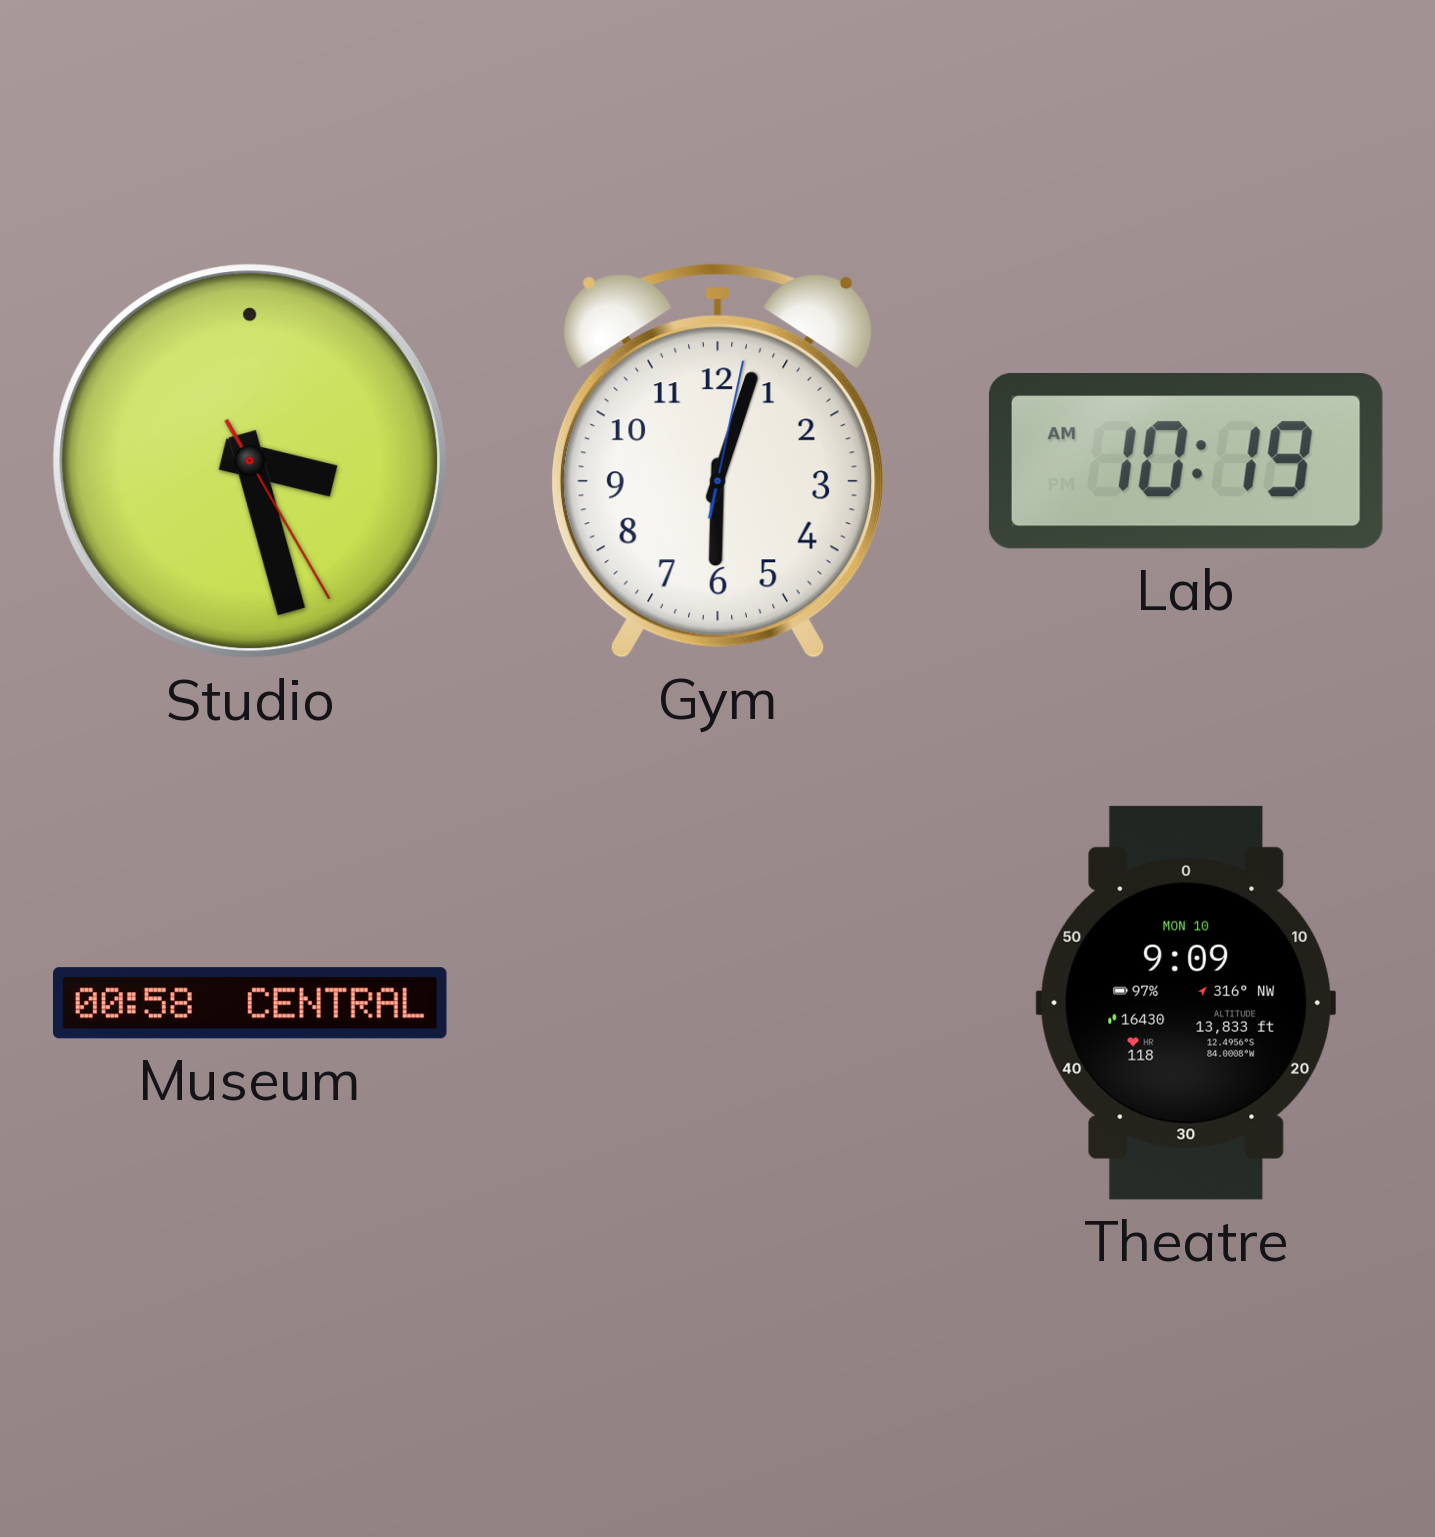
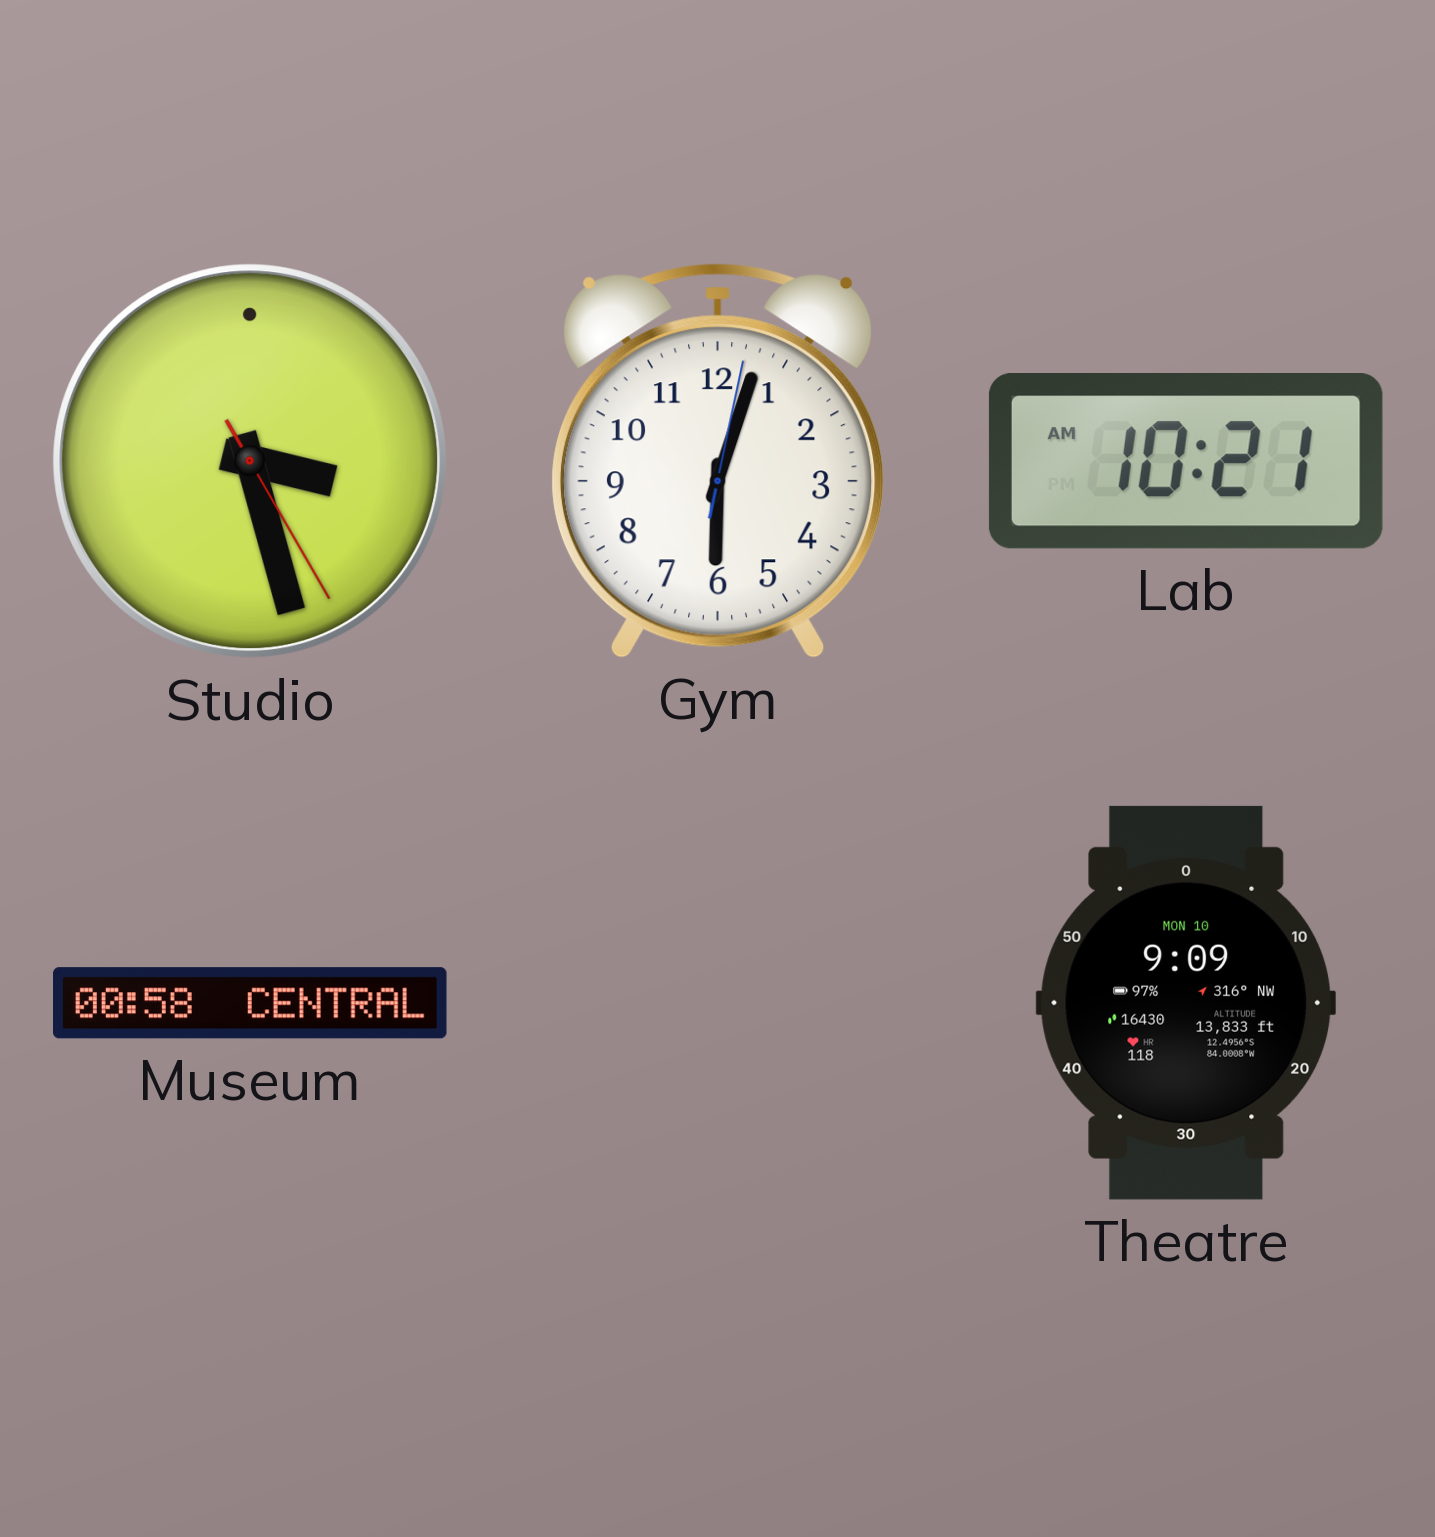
Lab: 10:19 -> 10:21 (1186, 462)
